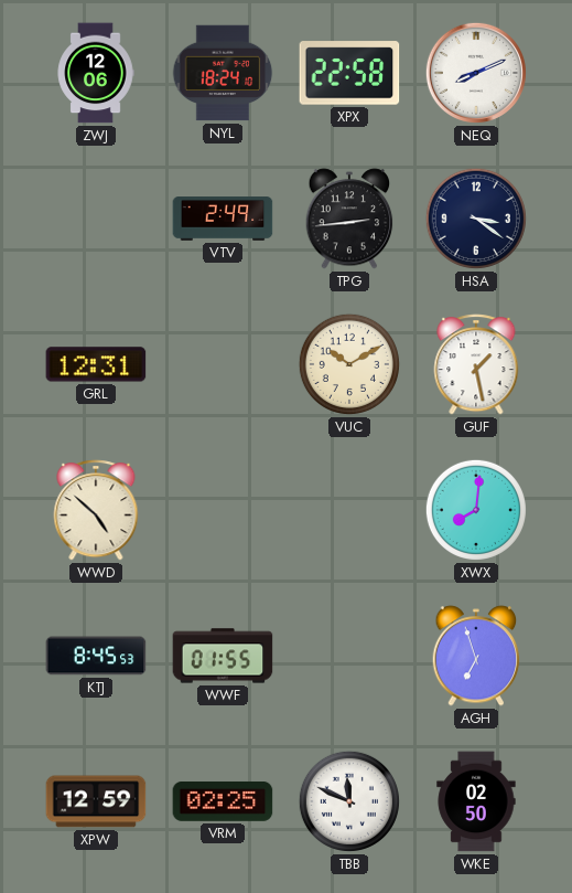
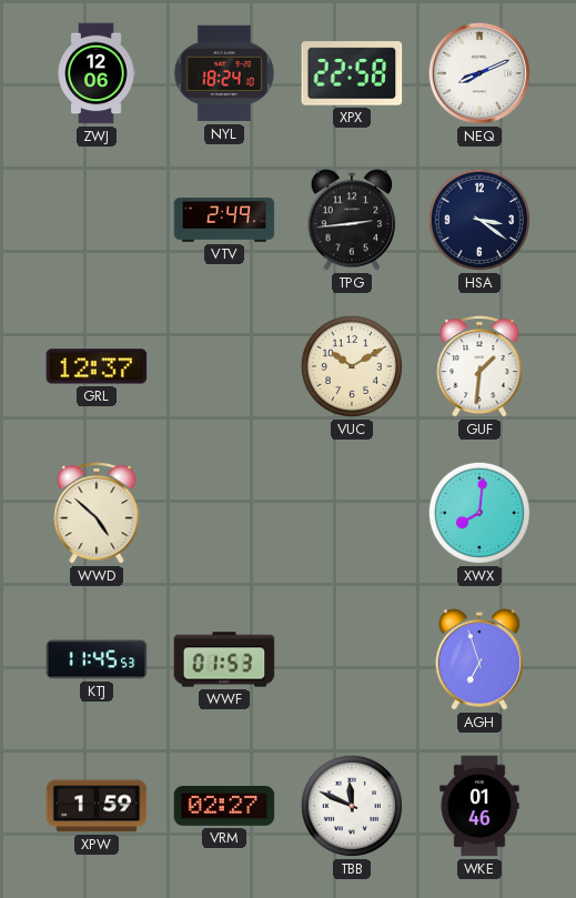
GRL: 12:31 -> 12:37 (97, 366)
GUF: 1:28 -> 1:31 (479, 366)
KTJ: 8:45 -> 11:45 (97, 659)
WWF: 01:55 -> 01:53 (224, 659)
XPW: 12:59 -> 1:59 (97, 806)
VRM: 02:25 -> 02:27 (224, 806)
WKE: 02:50 -> 01:46 (479, 806)
